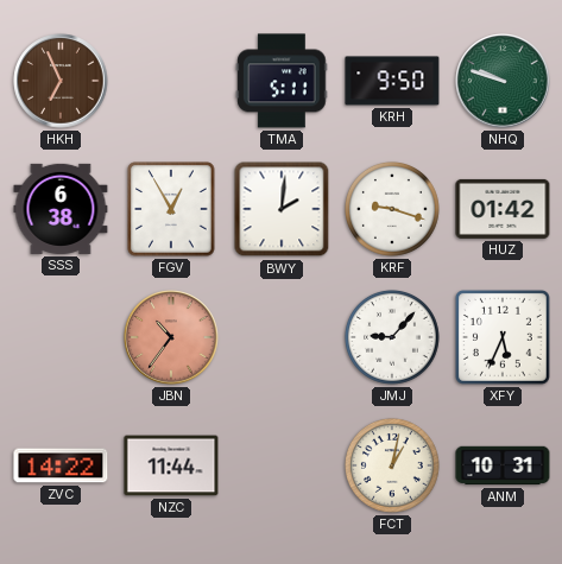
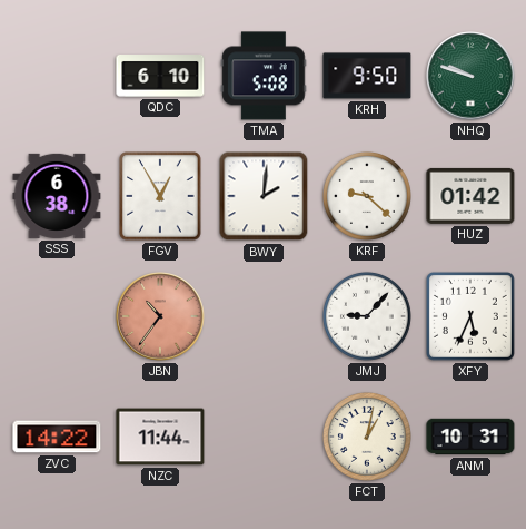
HKH: 6:56 -> none (61, 81)
QDC: none -> 6:10 (160, 77)
TMA: 5:11 -> 5:08 (264, 76)
KRF: 9:18 -> 9:22 (367, 196)
